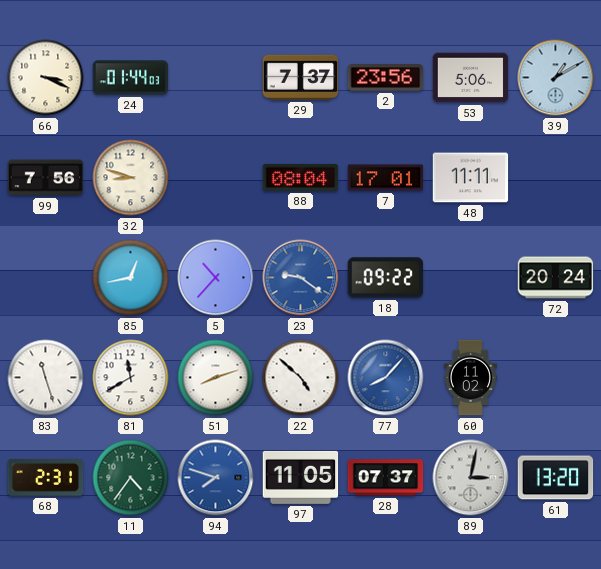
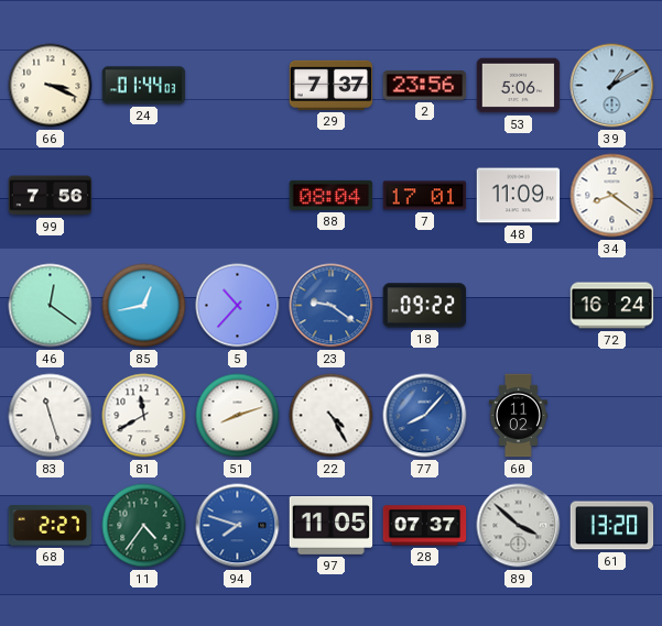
32: 8:48 -> none (131, 178)
48: 11:11 -> 11:09 (519, 196)
34: none -> 8:21 (612, 196)
46: none -> 12:21 (51, 306)
72: 20:24 -> 16:24 (612, 306)
22: 4:52 -> 4:25 (332, 416)
68: 2:31 -> 2:27 (51, 525)
89: 3:02 -> 3:52 (519, 526)
